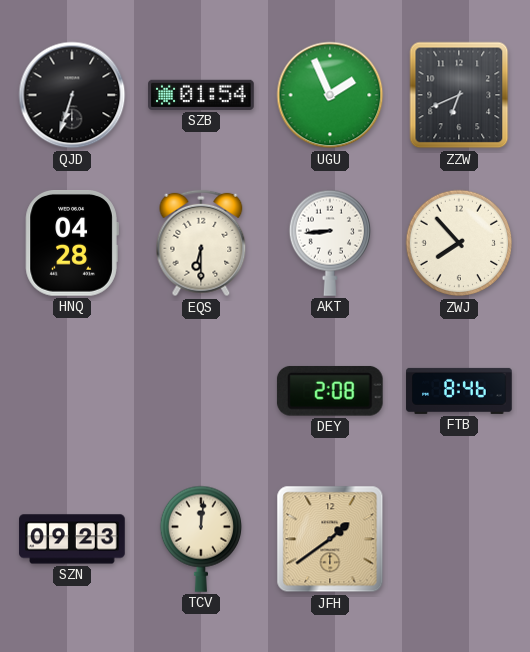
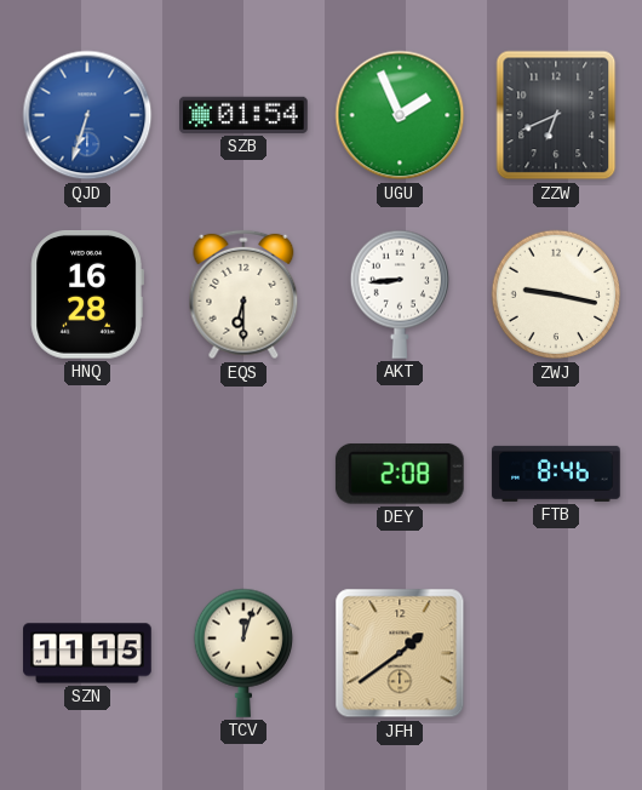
QJD dial: black -> blue (87, 115)
HNQ: 04:28 -> 16:28 (87, 296)
ZWJ: 7:53 -> 9:17 (556, 294)
SZN: 09:23 -> 11:15 (87, 653)
TCV: 12:01 -> 12:03 (242, 653)
